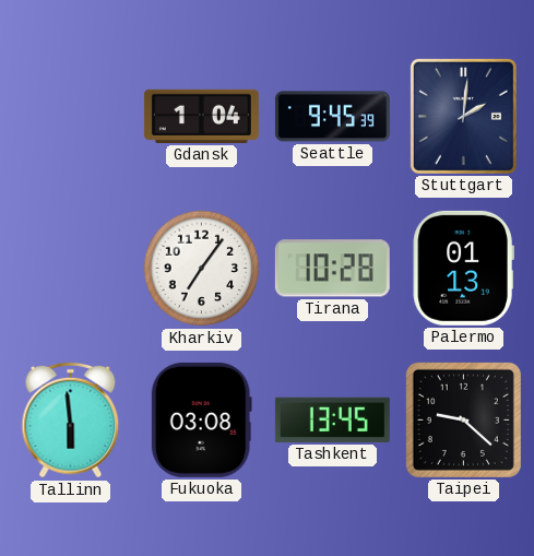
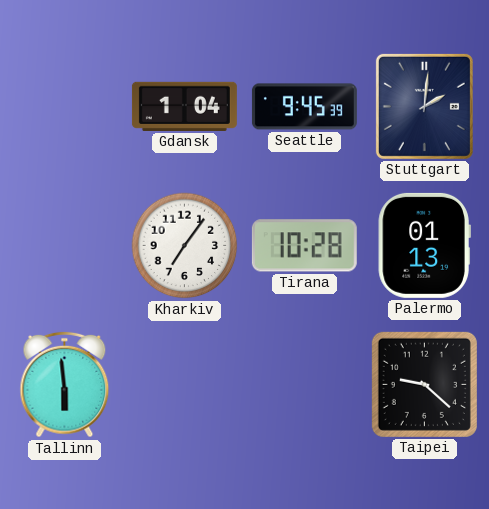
Fukuoka: 03:08 -> none (201, 419)
Tashkent: 13:45 -> none (332, 419)
